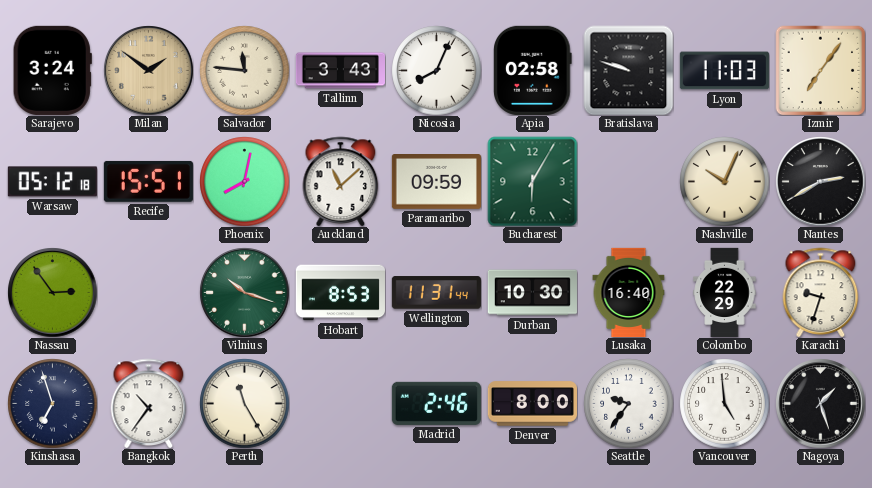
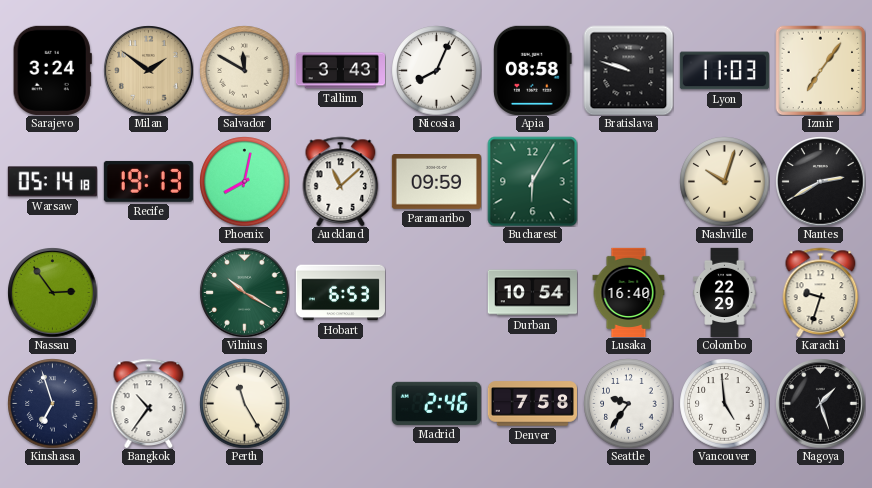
Salvador: 11:46 -> 11:50 (244, 70)
Apia: 02:58 -> 08:58 (533, 70)
Warsaw: 05:12 -> 05:14 (52, 182)
Recife: 15:51 -> 19:13 (148, 181)
Nashville: 10:04 -> 10:03 (724, 181)
Vilnius: 10:18 -> 10:20 (244, 292)
Hobart: 8:53 -> 6:53 (340, 293)
Wellington: 11:31 -> none (436, 293)
Durban: 10:30 -> 10:54 (532, 293)
Denver: 8:00 -> 7:58 (532, 404)
